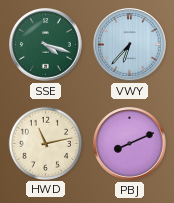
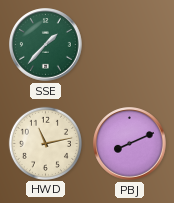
SSE: 4:18 -> 1:37 (46, 45)
VWY: 6:37 -> none (130, 45)
